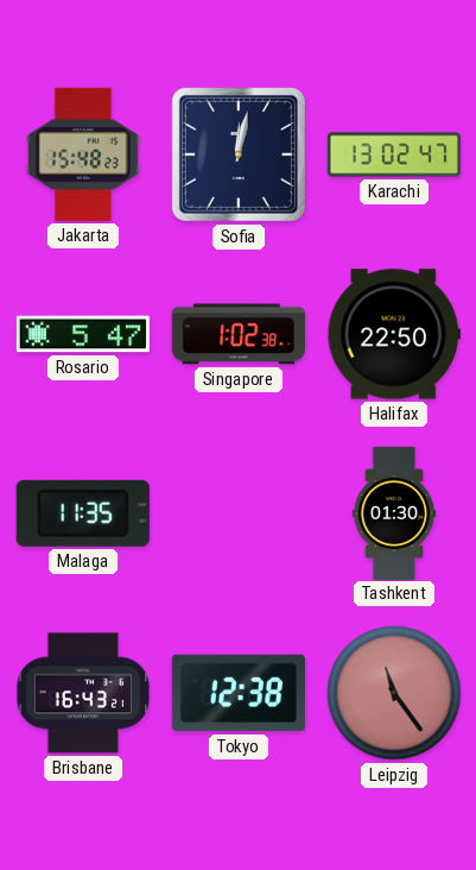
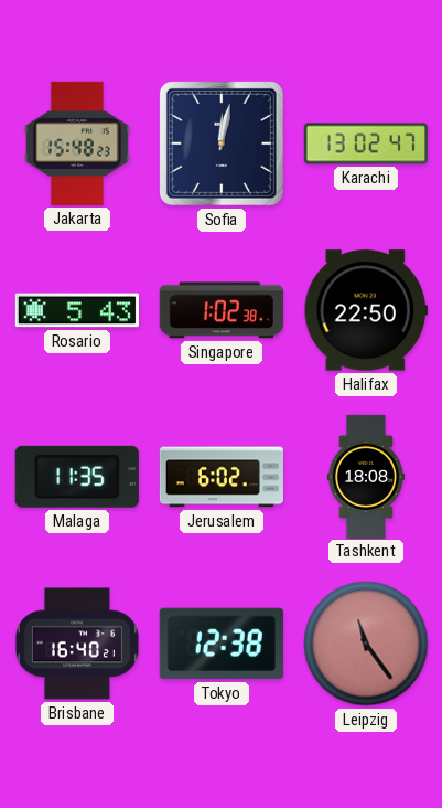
Rosario: 5:47 -> 5:43 (77, 310)
Jerusalem: none -> 6:02 (222, 477)
Tashkent: 01:30 -> 18:08 (366, 476)
Brisbane: 16:43 -> 16:40 (77, 644)
